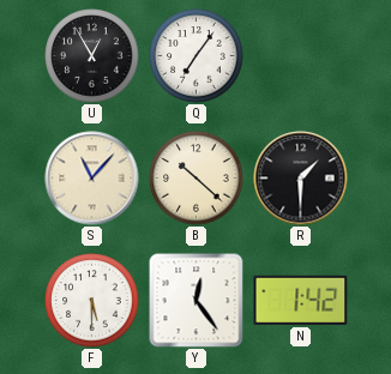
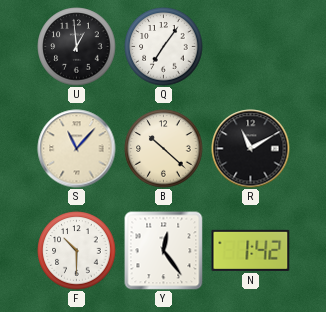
U: 12:55 -> 12:59 (77, 47)
R: 1:30 -> 11:10 (251, 149)
F: 5:30 -> 10:30 (77, 251)
